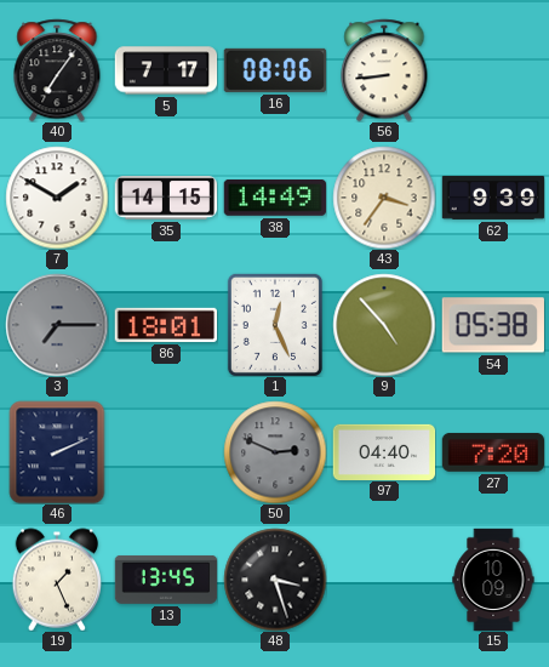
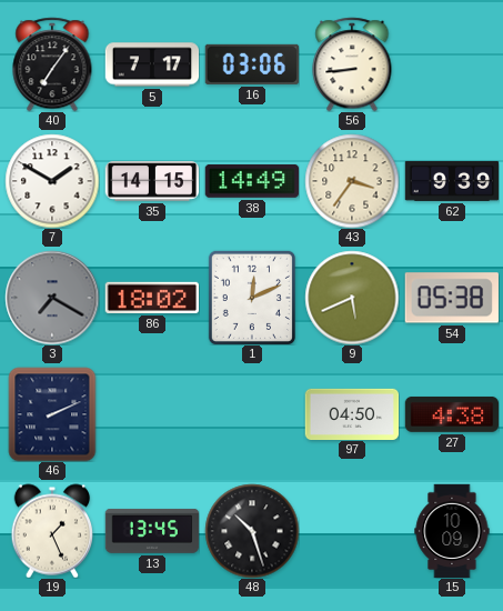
16: 08:06 -> 03:06 (251, 64)
3: 7:15 -> 7:20 (52, 298)
86: 18:01 -> 18:02 (151, 298)
1: 12:26 -> 12:11 (252, 298)
9: 4:53 -> 5:41 (352, 298)
50: 2:49 -> none (275, 452)
97: 04:40 -> 04:50 (352, 413)
27: 7:20 -> 4:38 (451, 414)
48: 3:27 -> 10:27 (252, 531)
